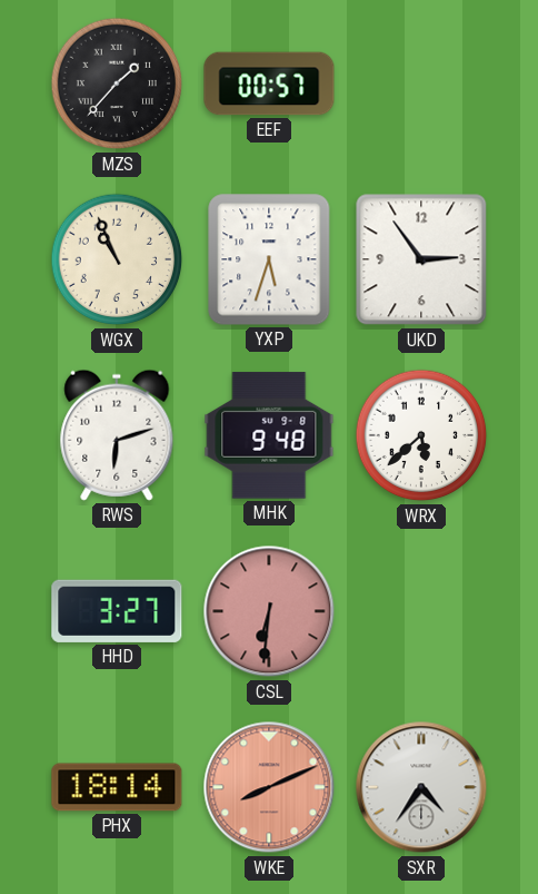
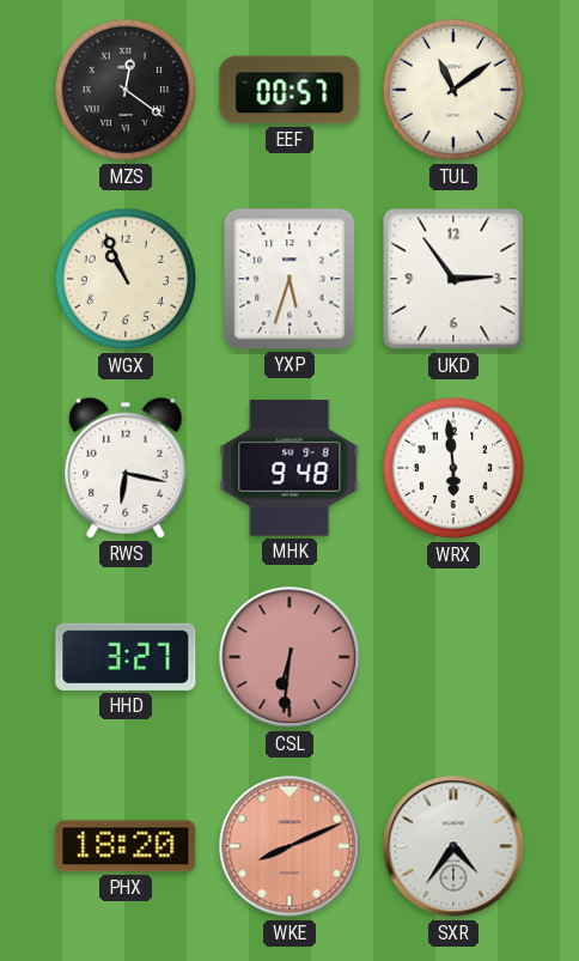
MZS: 1:37 -> 12:21 (126, 90)
TUL: none -> 11:09 (453, 90)
RWS: 6:12 -> 6:17 (126, 468)
WRX: 5:38 -> 5:59 (453, 468)
PHX: 18:14 -> 18:20 (126, 846)
